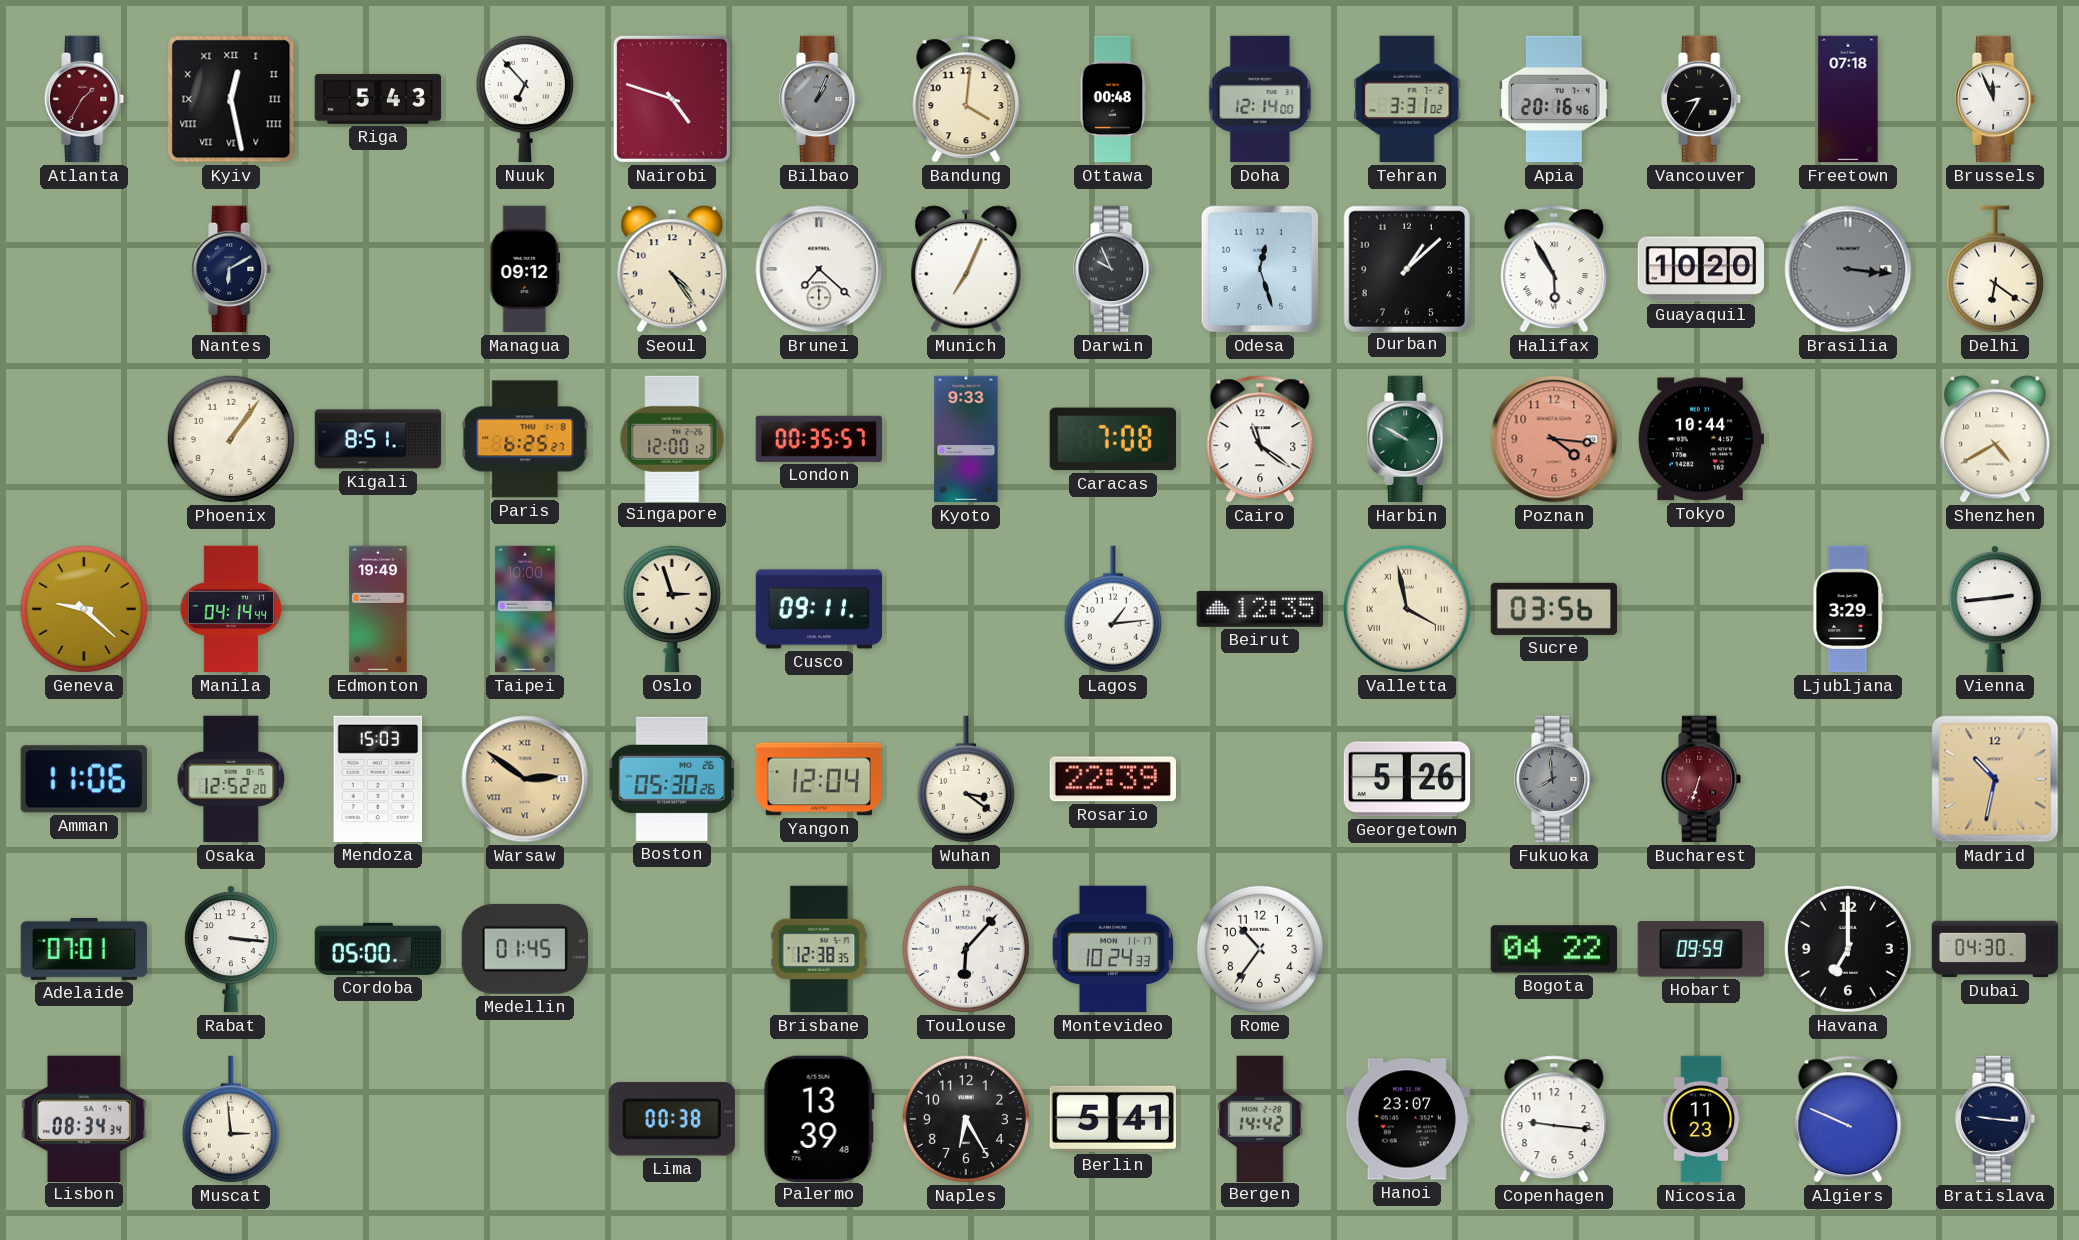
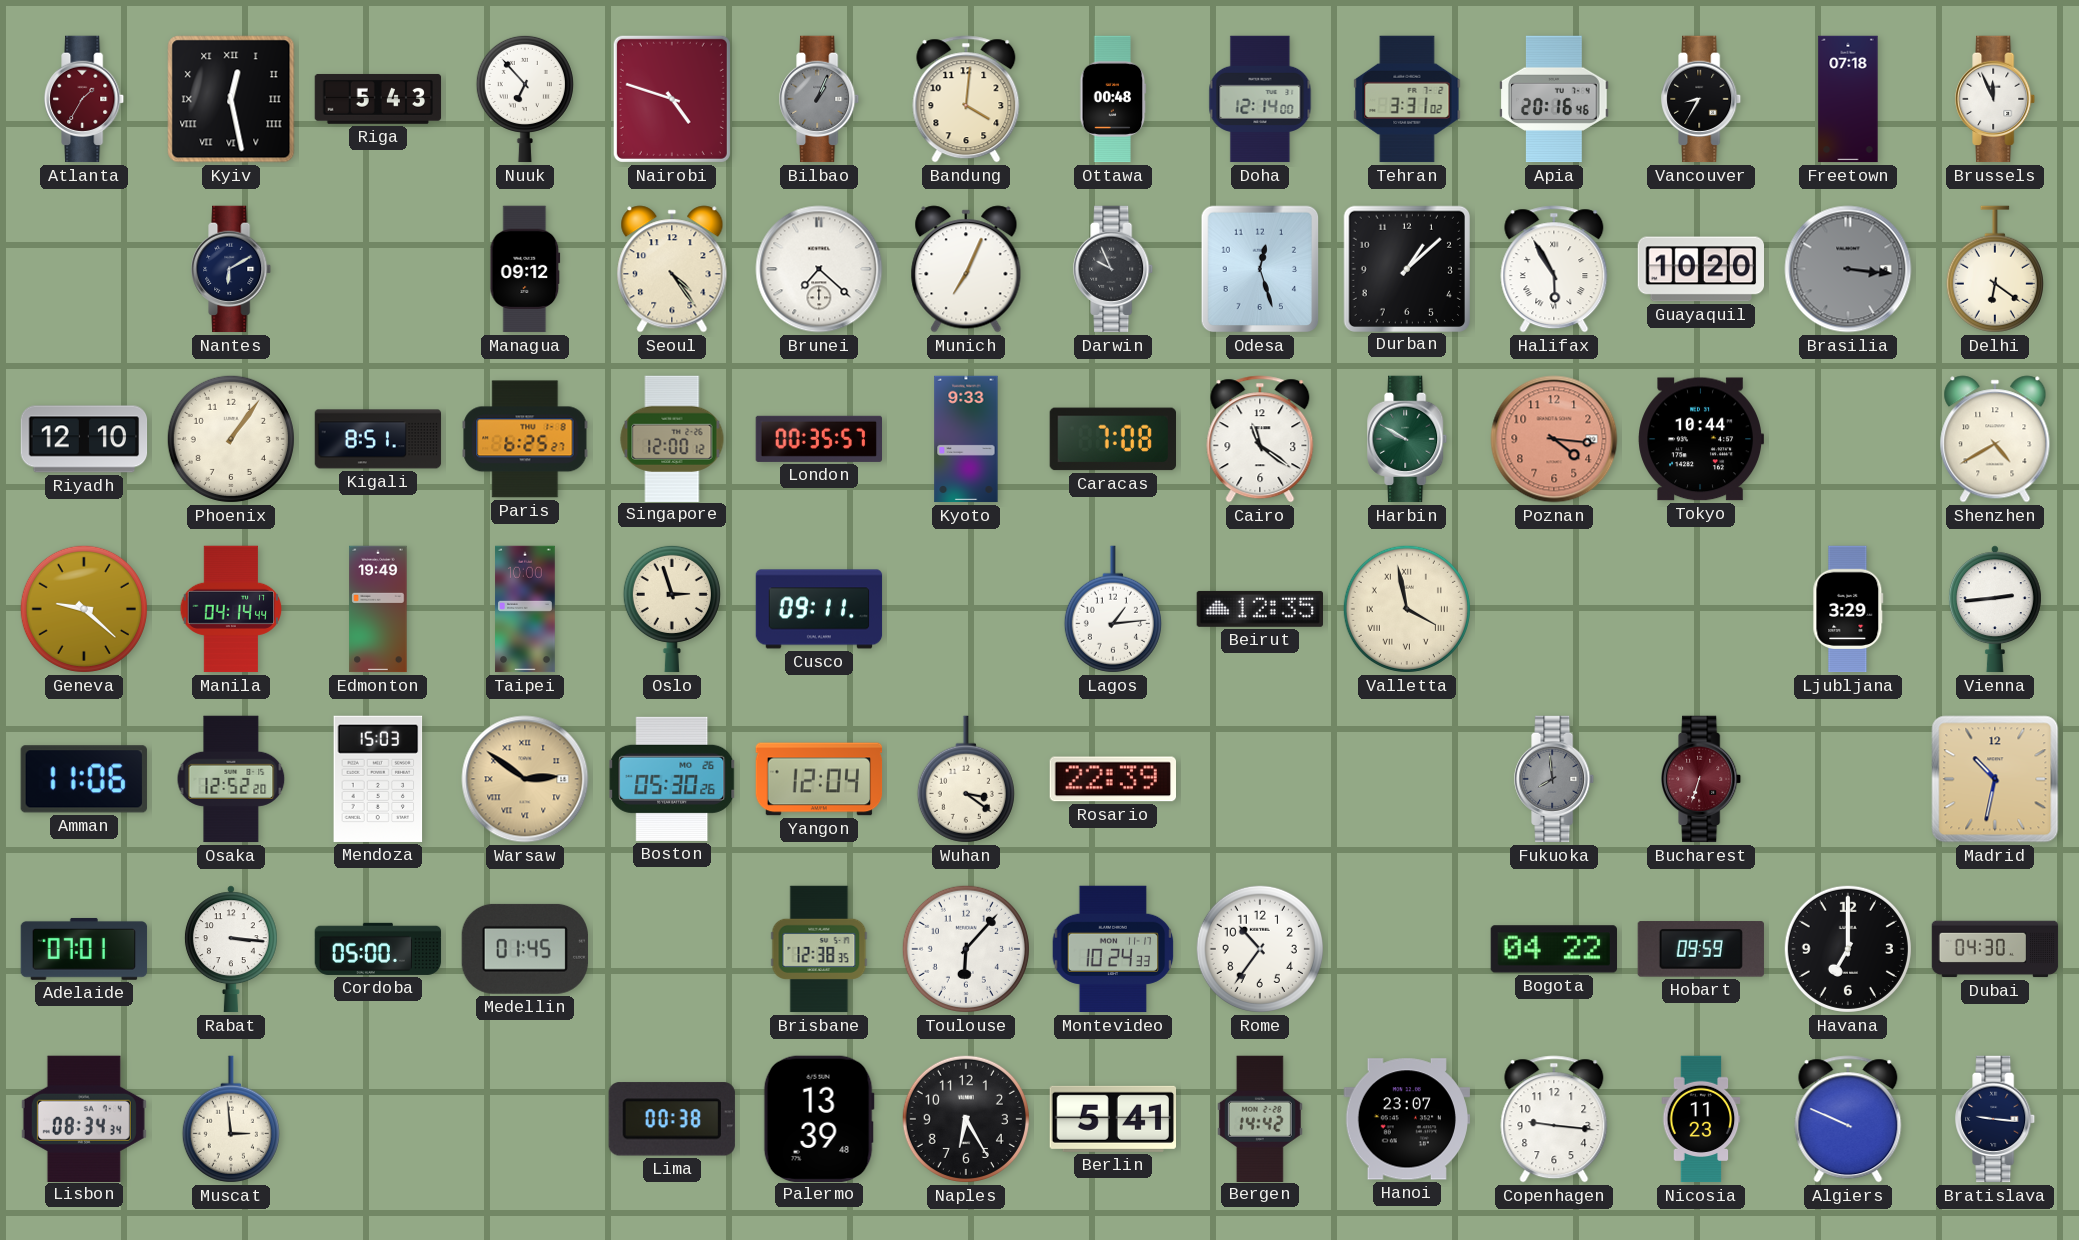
Riyadh: none -> 12:10 (84, 439)
Sucre: 03:56 -> none (1553, 609)
Georgetown: 5:26 -> none (1407, 779)
